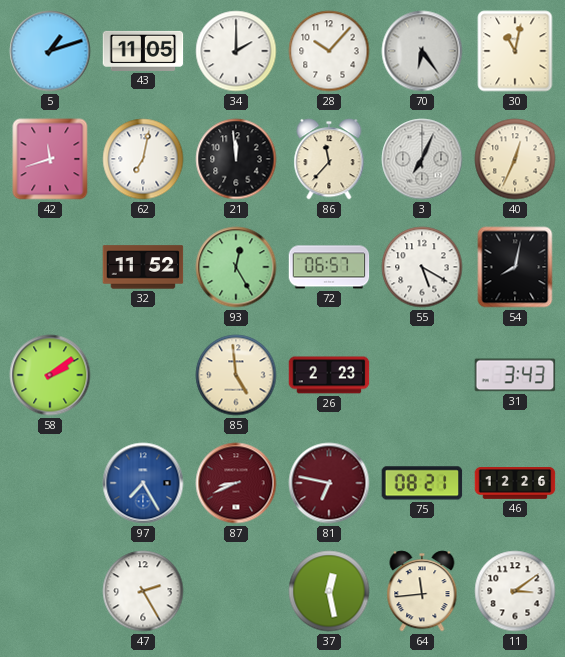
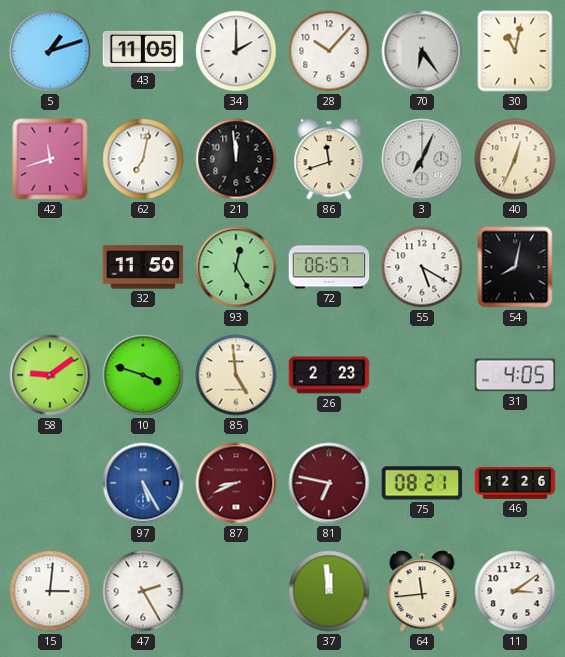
86: 11:37 -> 11:42 (329, 159)
32: 11:52 -> 11:50 (143, 267)
58: 2:09 -> 9:09 (50, 375)
10: none -> 3:48 (143, 375)
31: 3:43 -> 4:05 (515, 375)
97: 7:25 -> 5:25 (143, 483)
15: none -> 3:01 (50, 591)
37: 12:28 -> 11:59 (329, 591)
